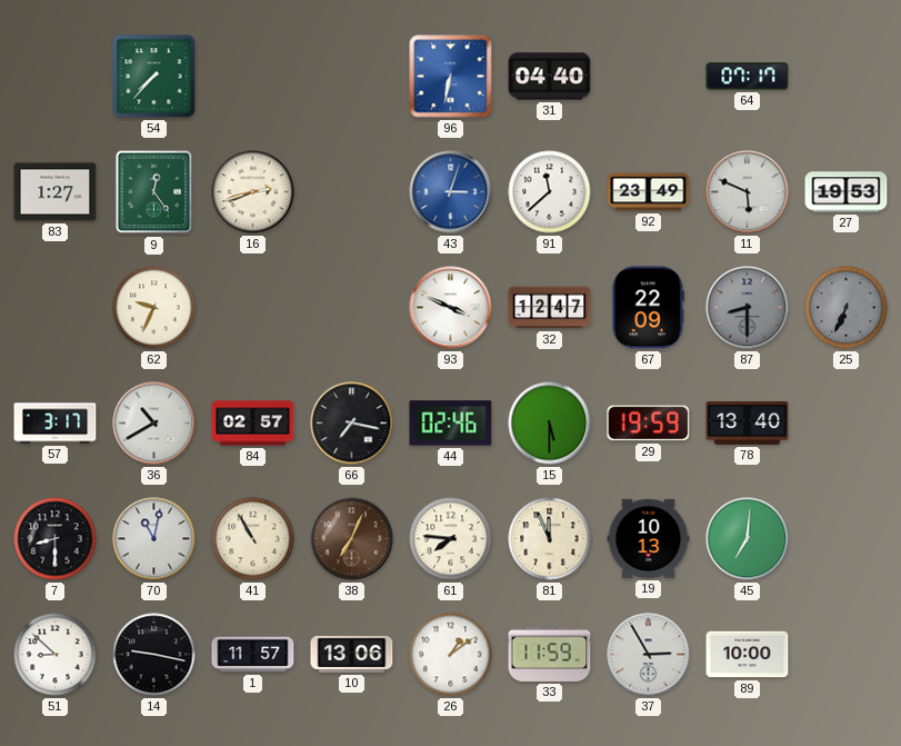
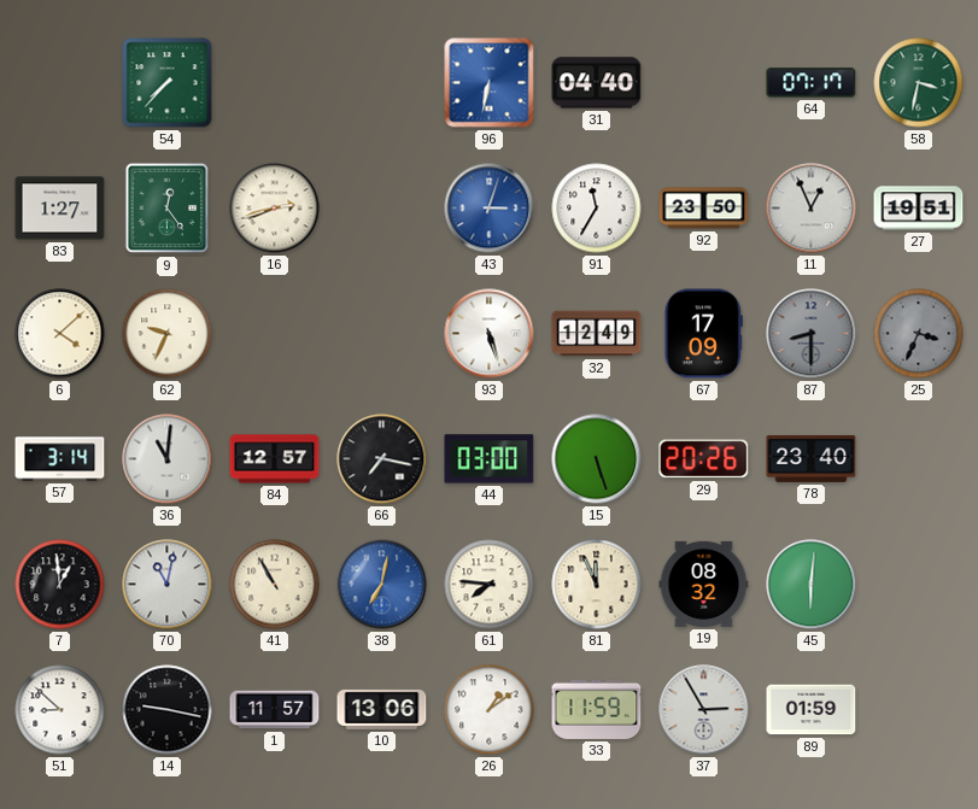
58: none -> 3:32 (919, 83)
91: 11:38 -> 11:35 (597, 209)
92: 23:49 -> 23:50 (704, 209)
11: 5:49 -> 12:56 (812, 209)
27: 19:53 -> 19:51 (919, 209)
6: none -> 4:08 (60, 334)
93: 3:49 -> 5:27 (490, 334)
32: 12:47 -> 12:49 (597, 334)
67: 22:09 -> 17:09 (703, 334)
25: 6:34 -> 3:34 (919, 334)
57: 3:17 -> 3:14 (60, 459)
36: 10:40 -> 11:01 (168, 459)
84: 02:57 -> 12:57 (275, 459)
44: 02:46 -> 03:00 (490, 459)
15: 5:30 -> 5:27 (597, 459)
29: 19:59 -> 20:26 (704, 459)
78: 13:40 -> 23:40 (812, 458)
7: 8:30 -> 12:59 (60, 585)
38: 7:04 -> 7:02 (382, 585)
38 dial: brown -> blue (382, 585)
19: 10:13 -> 08:32 (704, 584)
45: 7:01 -> 6:01 (812, 585)
89: 10:00 -> 01:59 (812, 710)
